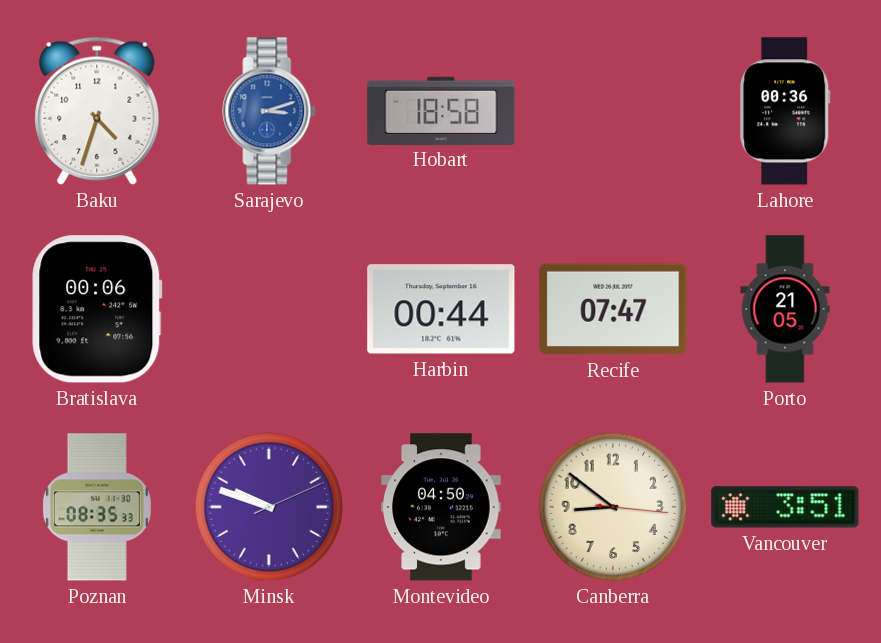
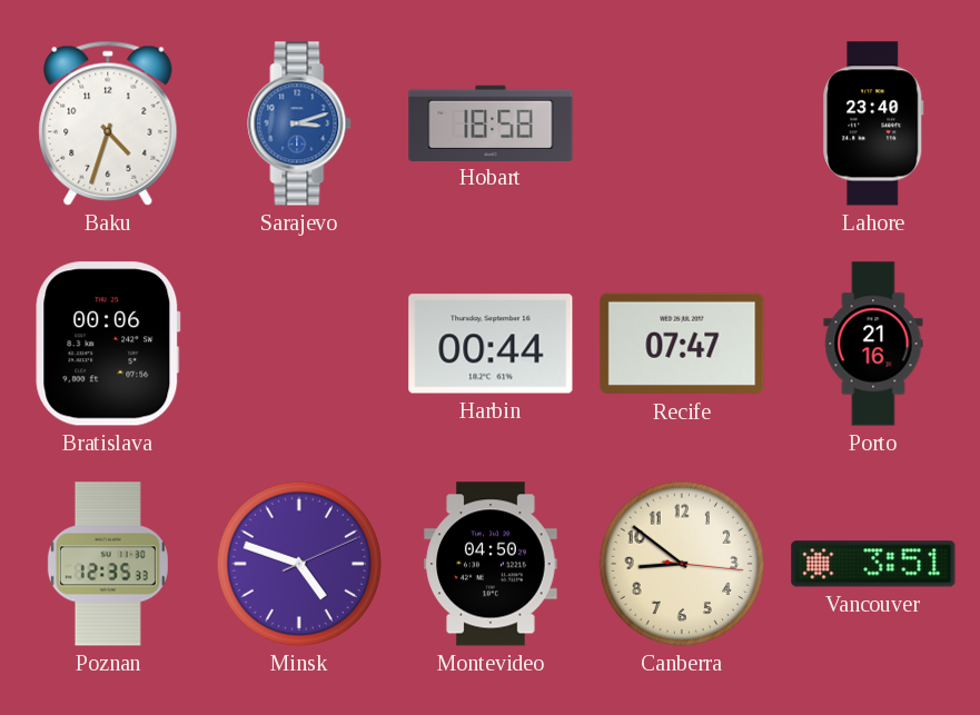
Lahore: 00:36 -> 23:40 (873, 123)
Porto: 21:05 -> 21:16 (873, 344)
Poznan: 08:35 -> 12:35 (108, 564)
Minsk: 9:48 -> 4:48 (299, 564)
